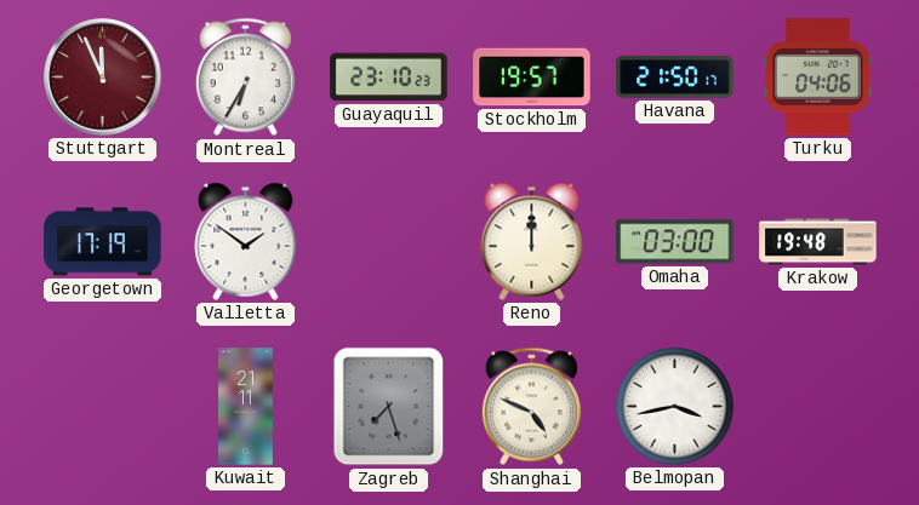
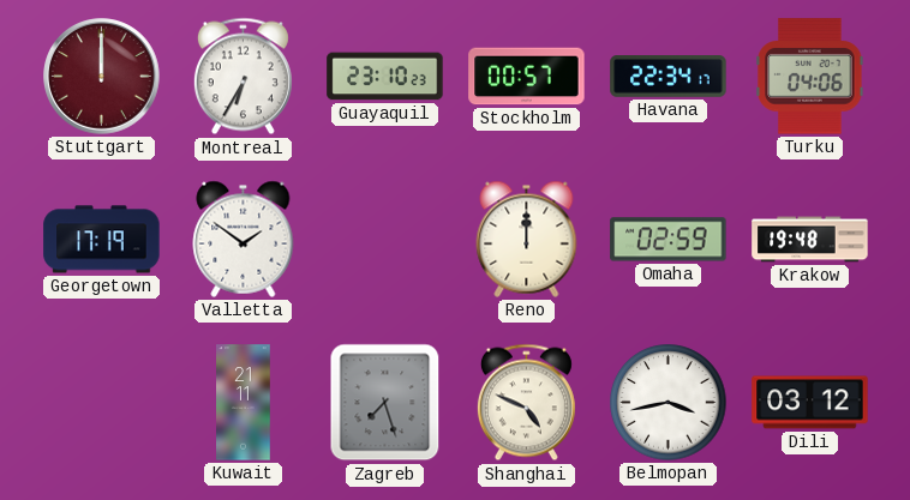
Stuttgart: 11:56 -> 12:00 (102, 77)
Stockholm: 19:57 -> 00:57 (527, 77)
Havana: 21:50 -> 22:34 (669, 77)
Omaha: 03:00 -> 02:59 (669, 240)
Dili: none -> 03:12 (810, 403)
